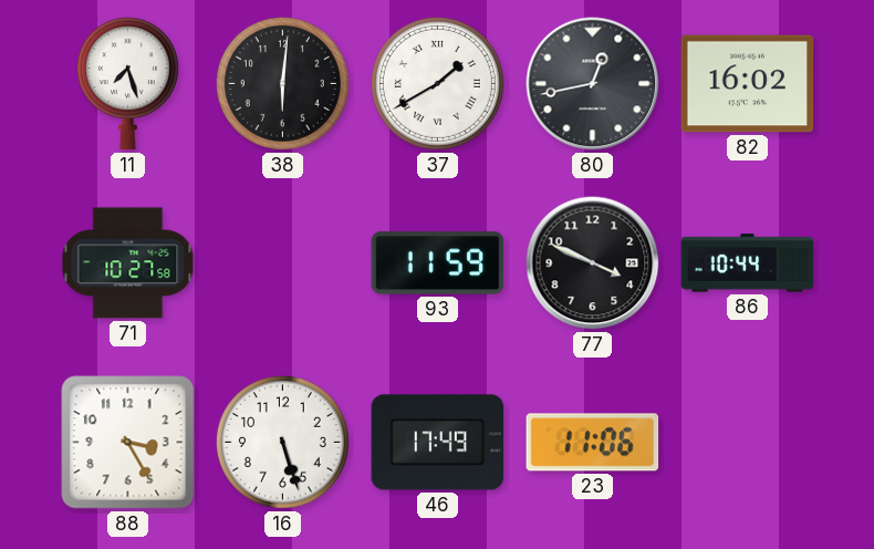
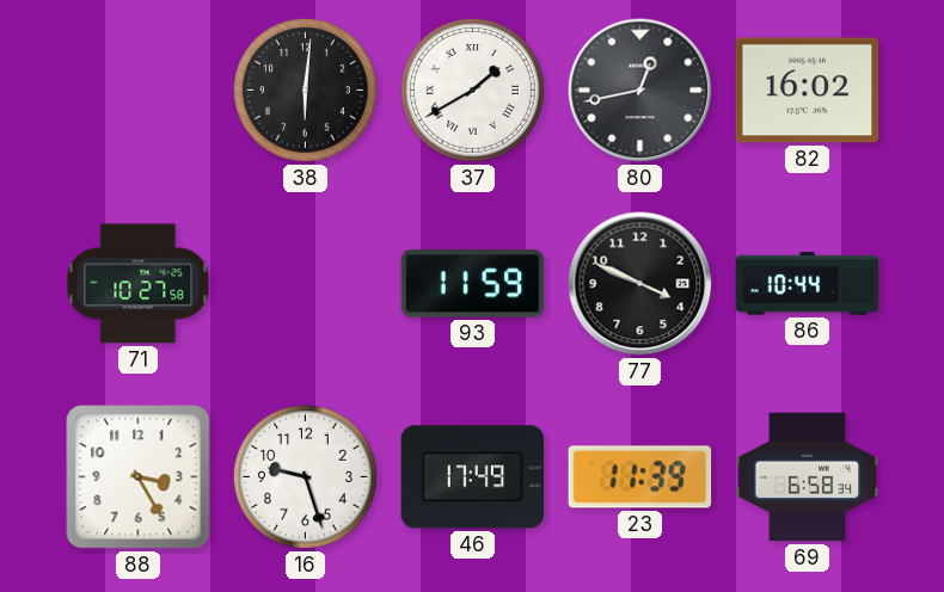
11: 7:27 -> none (127, 84)
16: 5:27 -> 9:27 (305, 476)
23: 11:06 -> 11:39 (640, 477)
69: none -> 6:58 (808, 477)
